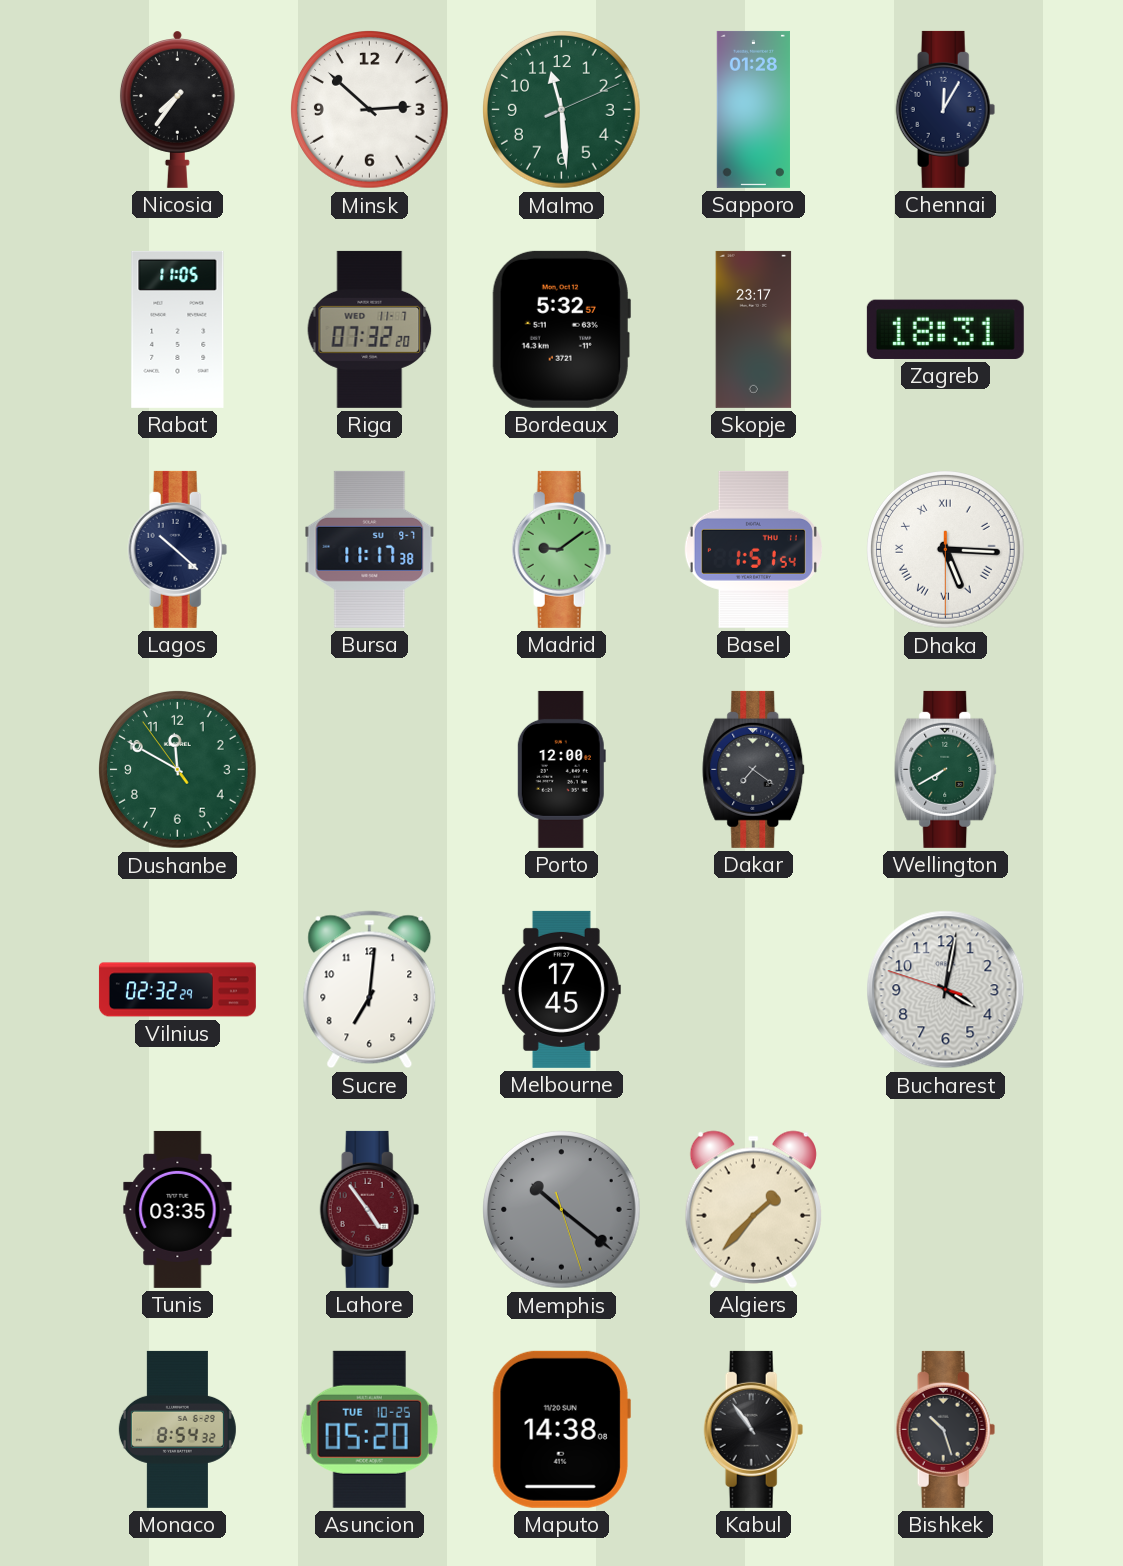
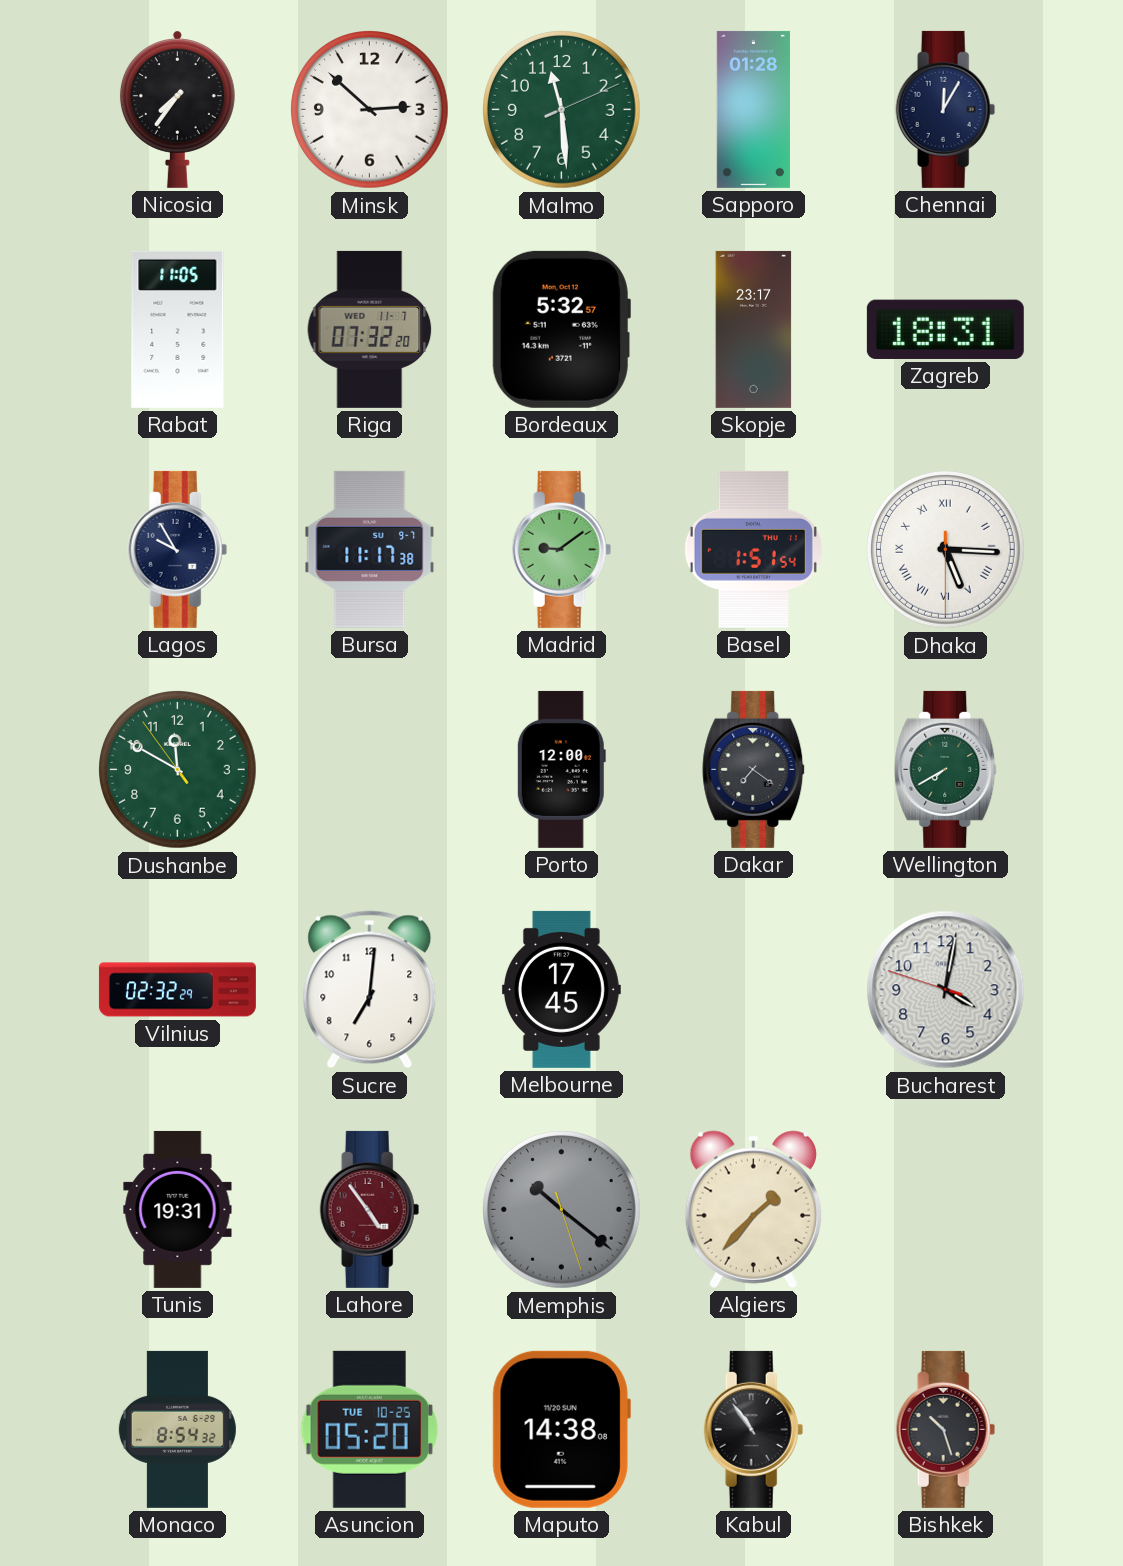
Lagos: 10:22 -> 9:55 (178, 549)
Tunis: 03:35 -> 19:31 (178, 1209)
